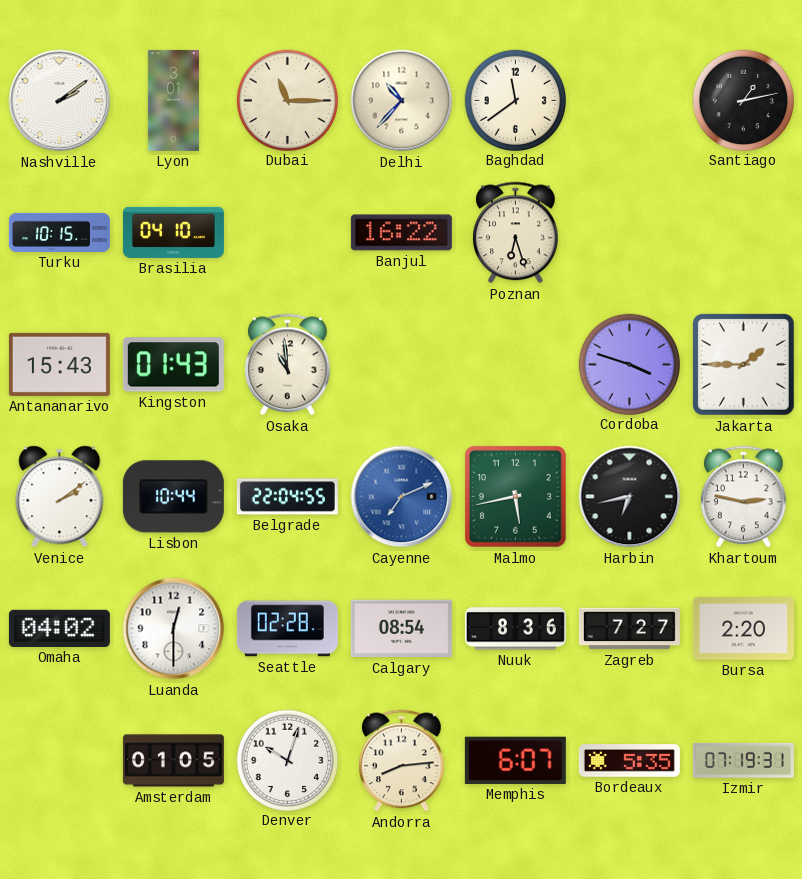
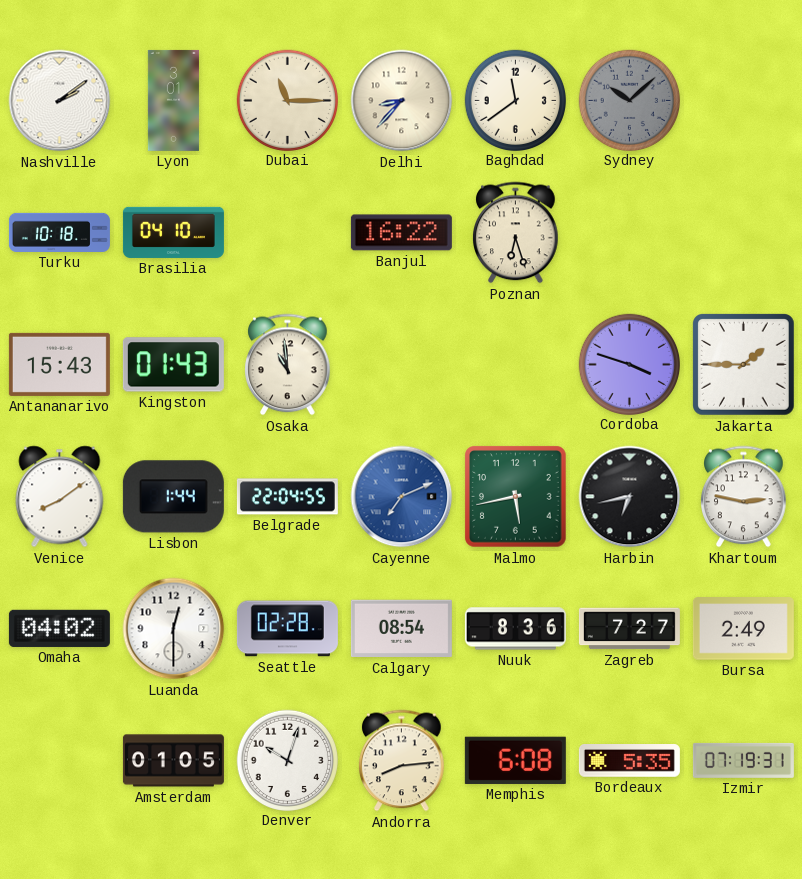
Delhi: 10:37 -> 8:37 (402, 101)
Sydney: none -> 10:08 (629, 100)
Santiago: 1:13 -> none (743, 100)
Turku: 10:15 -> 10:18 (59, 232)
Venice: 2:09 -> 8:09 (60, 497)
Lisbon: 10:44 -> 1:44 (173, 497)
Bursa: 2:20 -> 2:49 (743, 629)
Memphis: 6:07 -> 6:08 (515, 760)
